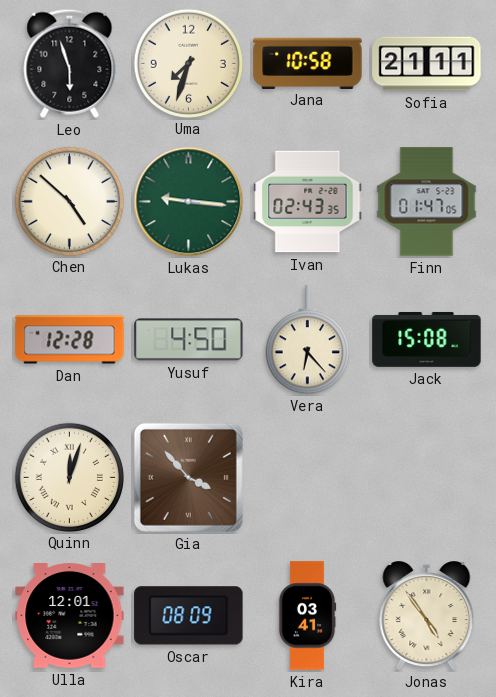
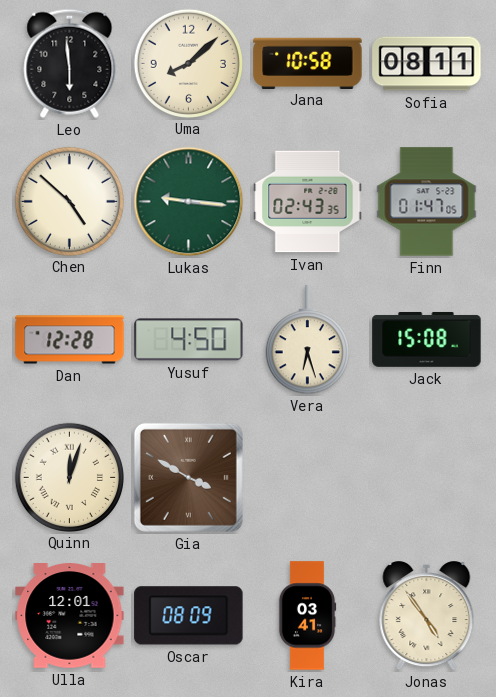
Leo: 5:57 -> 5:59 (70, 63)
Uma: 7:33 -> 8:08 (188, 63)
Sofia: 21:11 -> 08:11 (427, 64)
Vera: 6:23 -> 6:27 (307, 340)
Gia: 3:53 -> 3:50 (188, 477)
